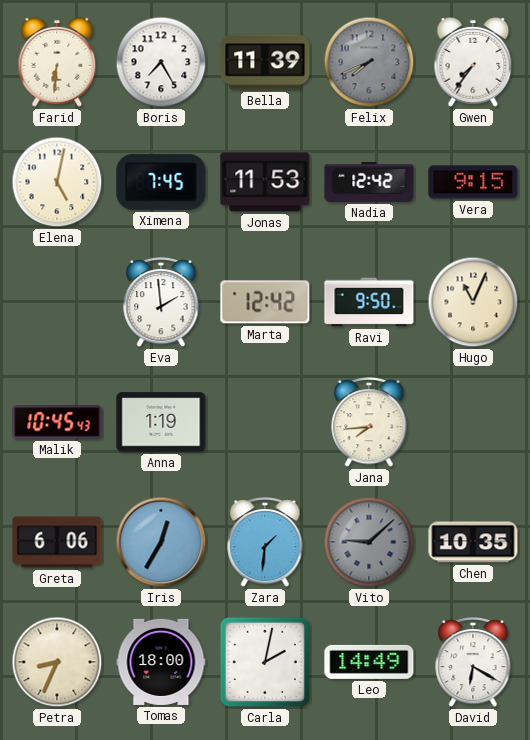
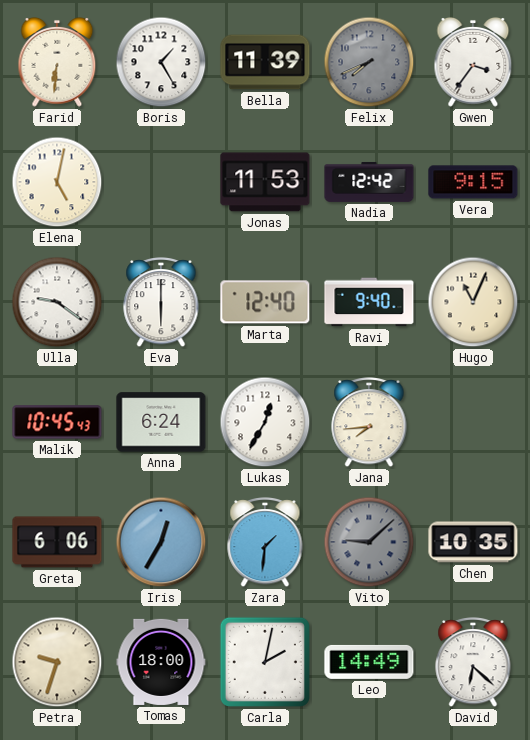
Boris: 7:25 -> 1:25 (161, 62)
Gwen: 7:36 -> 3:36 (473, 63)
Ximena: 7:45 -> none (161, 182)
Ulla: none -> 9:21 (57, 302)
Eva: 1:59 -> 6:00 (161, 303)
Marta: 12:42 -> 12:40 (265, 302)
Ravi: 9:50 -> 9:40 (369, 302)
Anna: 1:19 -> 6:24 (161, 422)
Lukas: none -> 12:35 (265, 422)
Petra: 8:34 -> 9:33 (57, 662)
David: 6:20 -> 6:22 (473, 663)
